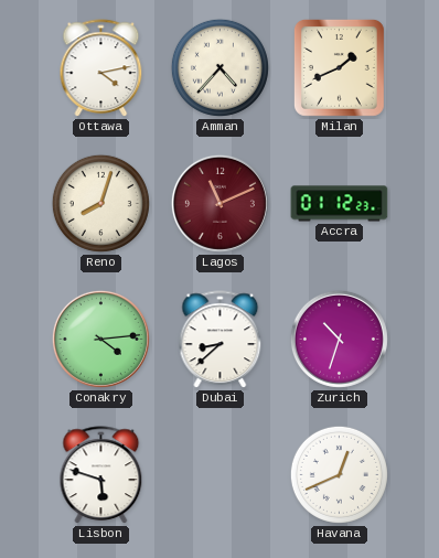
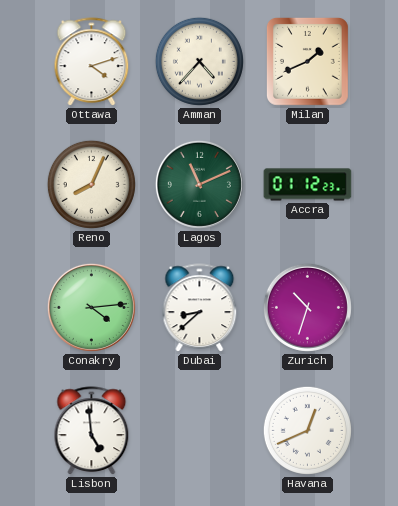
Ottawa: 4:13 -> 4:12 (92, 62)
Reno: 8:03 -> 8:04 (91, 184)
Lagos dial: burgundy -> green (199, 184)
Lisbon: 5:48 -> 4:59 (92, 431)
